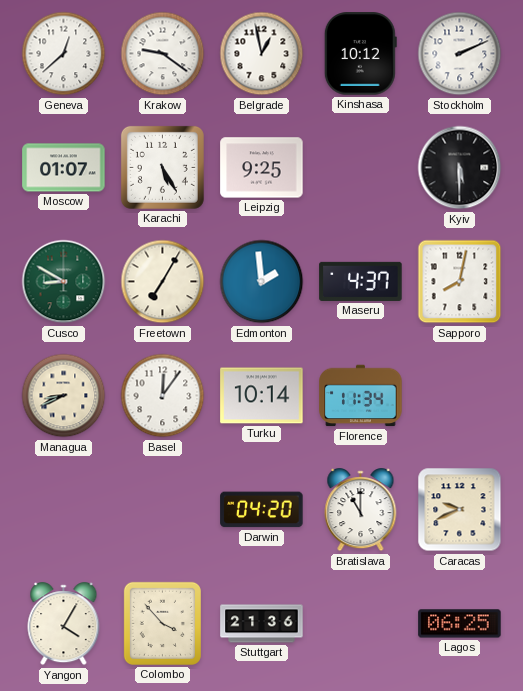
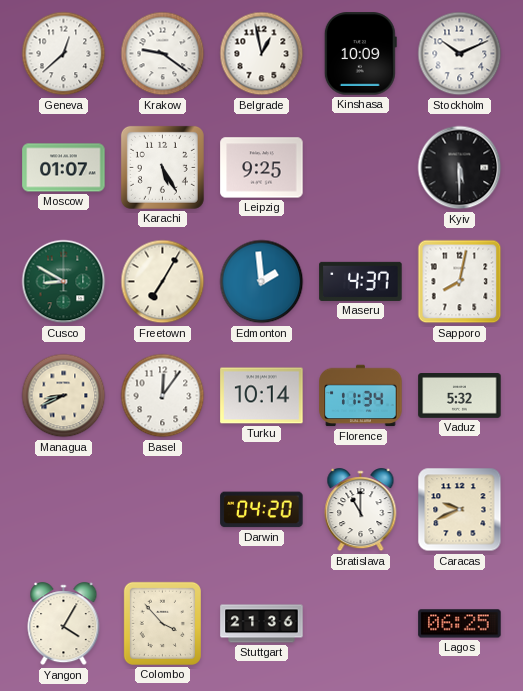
Kinshasa: 10:12 -> 10:09 (360, 54)
Stockholm: 2:11 -> 10:11 (460, 54)
Vaduz: none -> 5:32 (460, 396)
